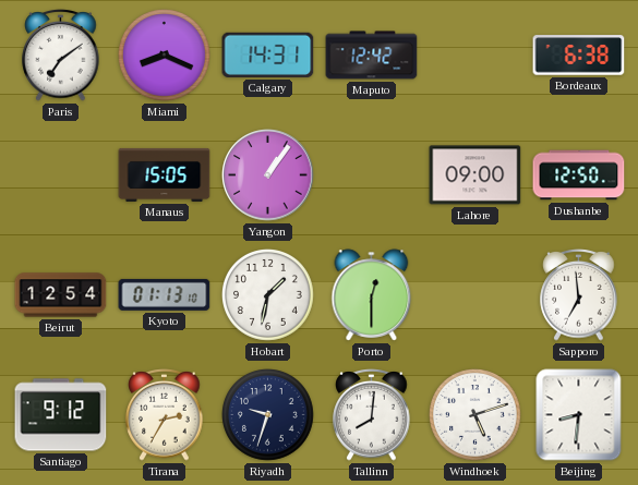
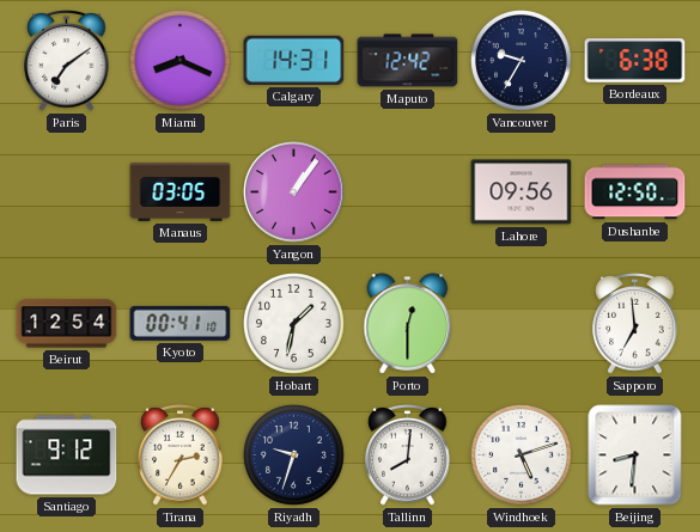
Vancouver: none -> 9:35 (522, 61)
Manaus: 15:05 -> 03:05 (181, 191)
Lahore: 09:00 -> 09:56 (522, 192)
Kyoto: 01:13 -> 00:41 (181, 323)
